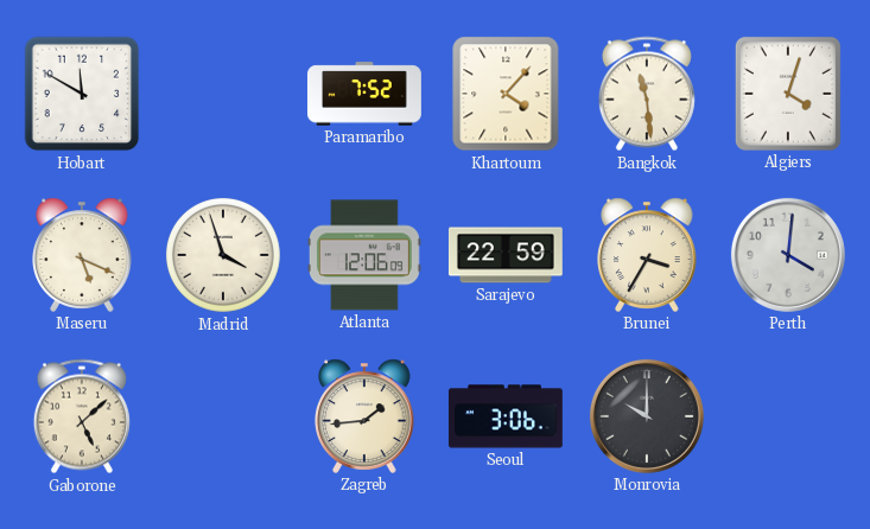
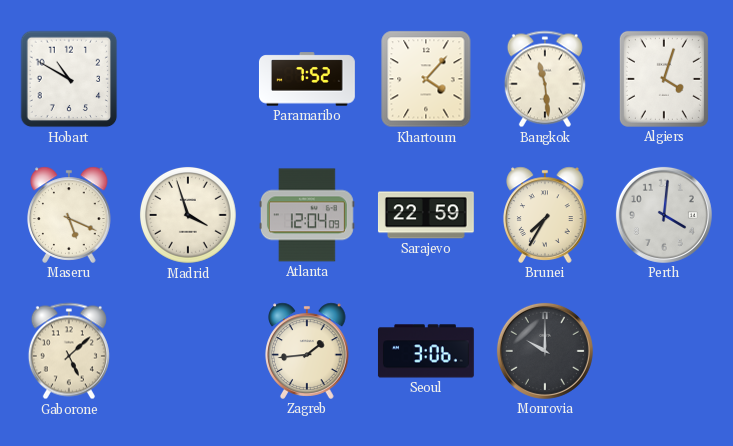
Hobart: 11:50 -> 10:50 (69, 79)
Atlanta: 12:06 -> 12:04 (307, 215)
Brunei: 3:35 -> 7:35 (545, 215)
